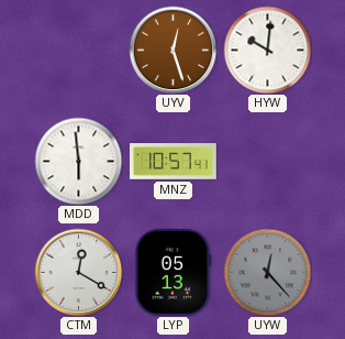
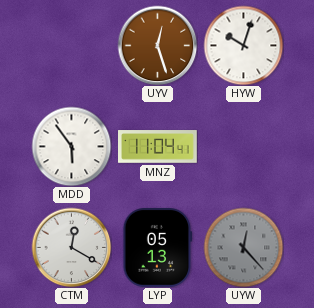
HYW: 10:01 -> 10:03 (243, 45)
MDD: 5:59 -> 5:54 (71, 146)
MNZ: 10:57 -> 11:04 (158, 147)
